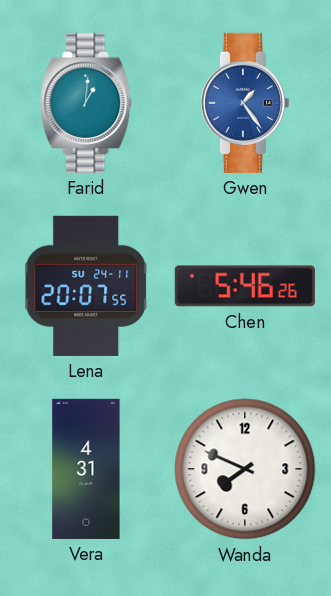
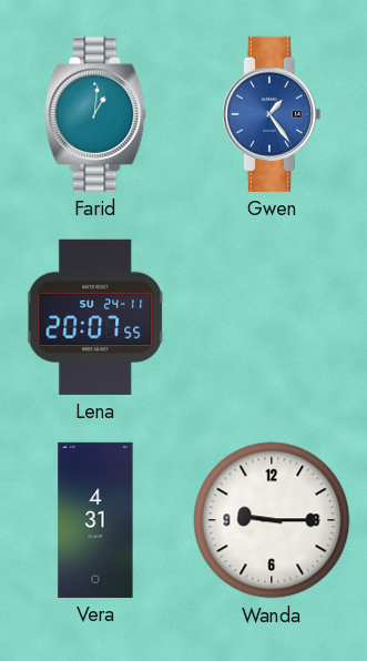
Chen: 5:46 -> none (245, 286)
Wanda: 7:49 -> 9:15 (272, 520)
